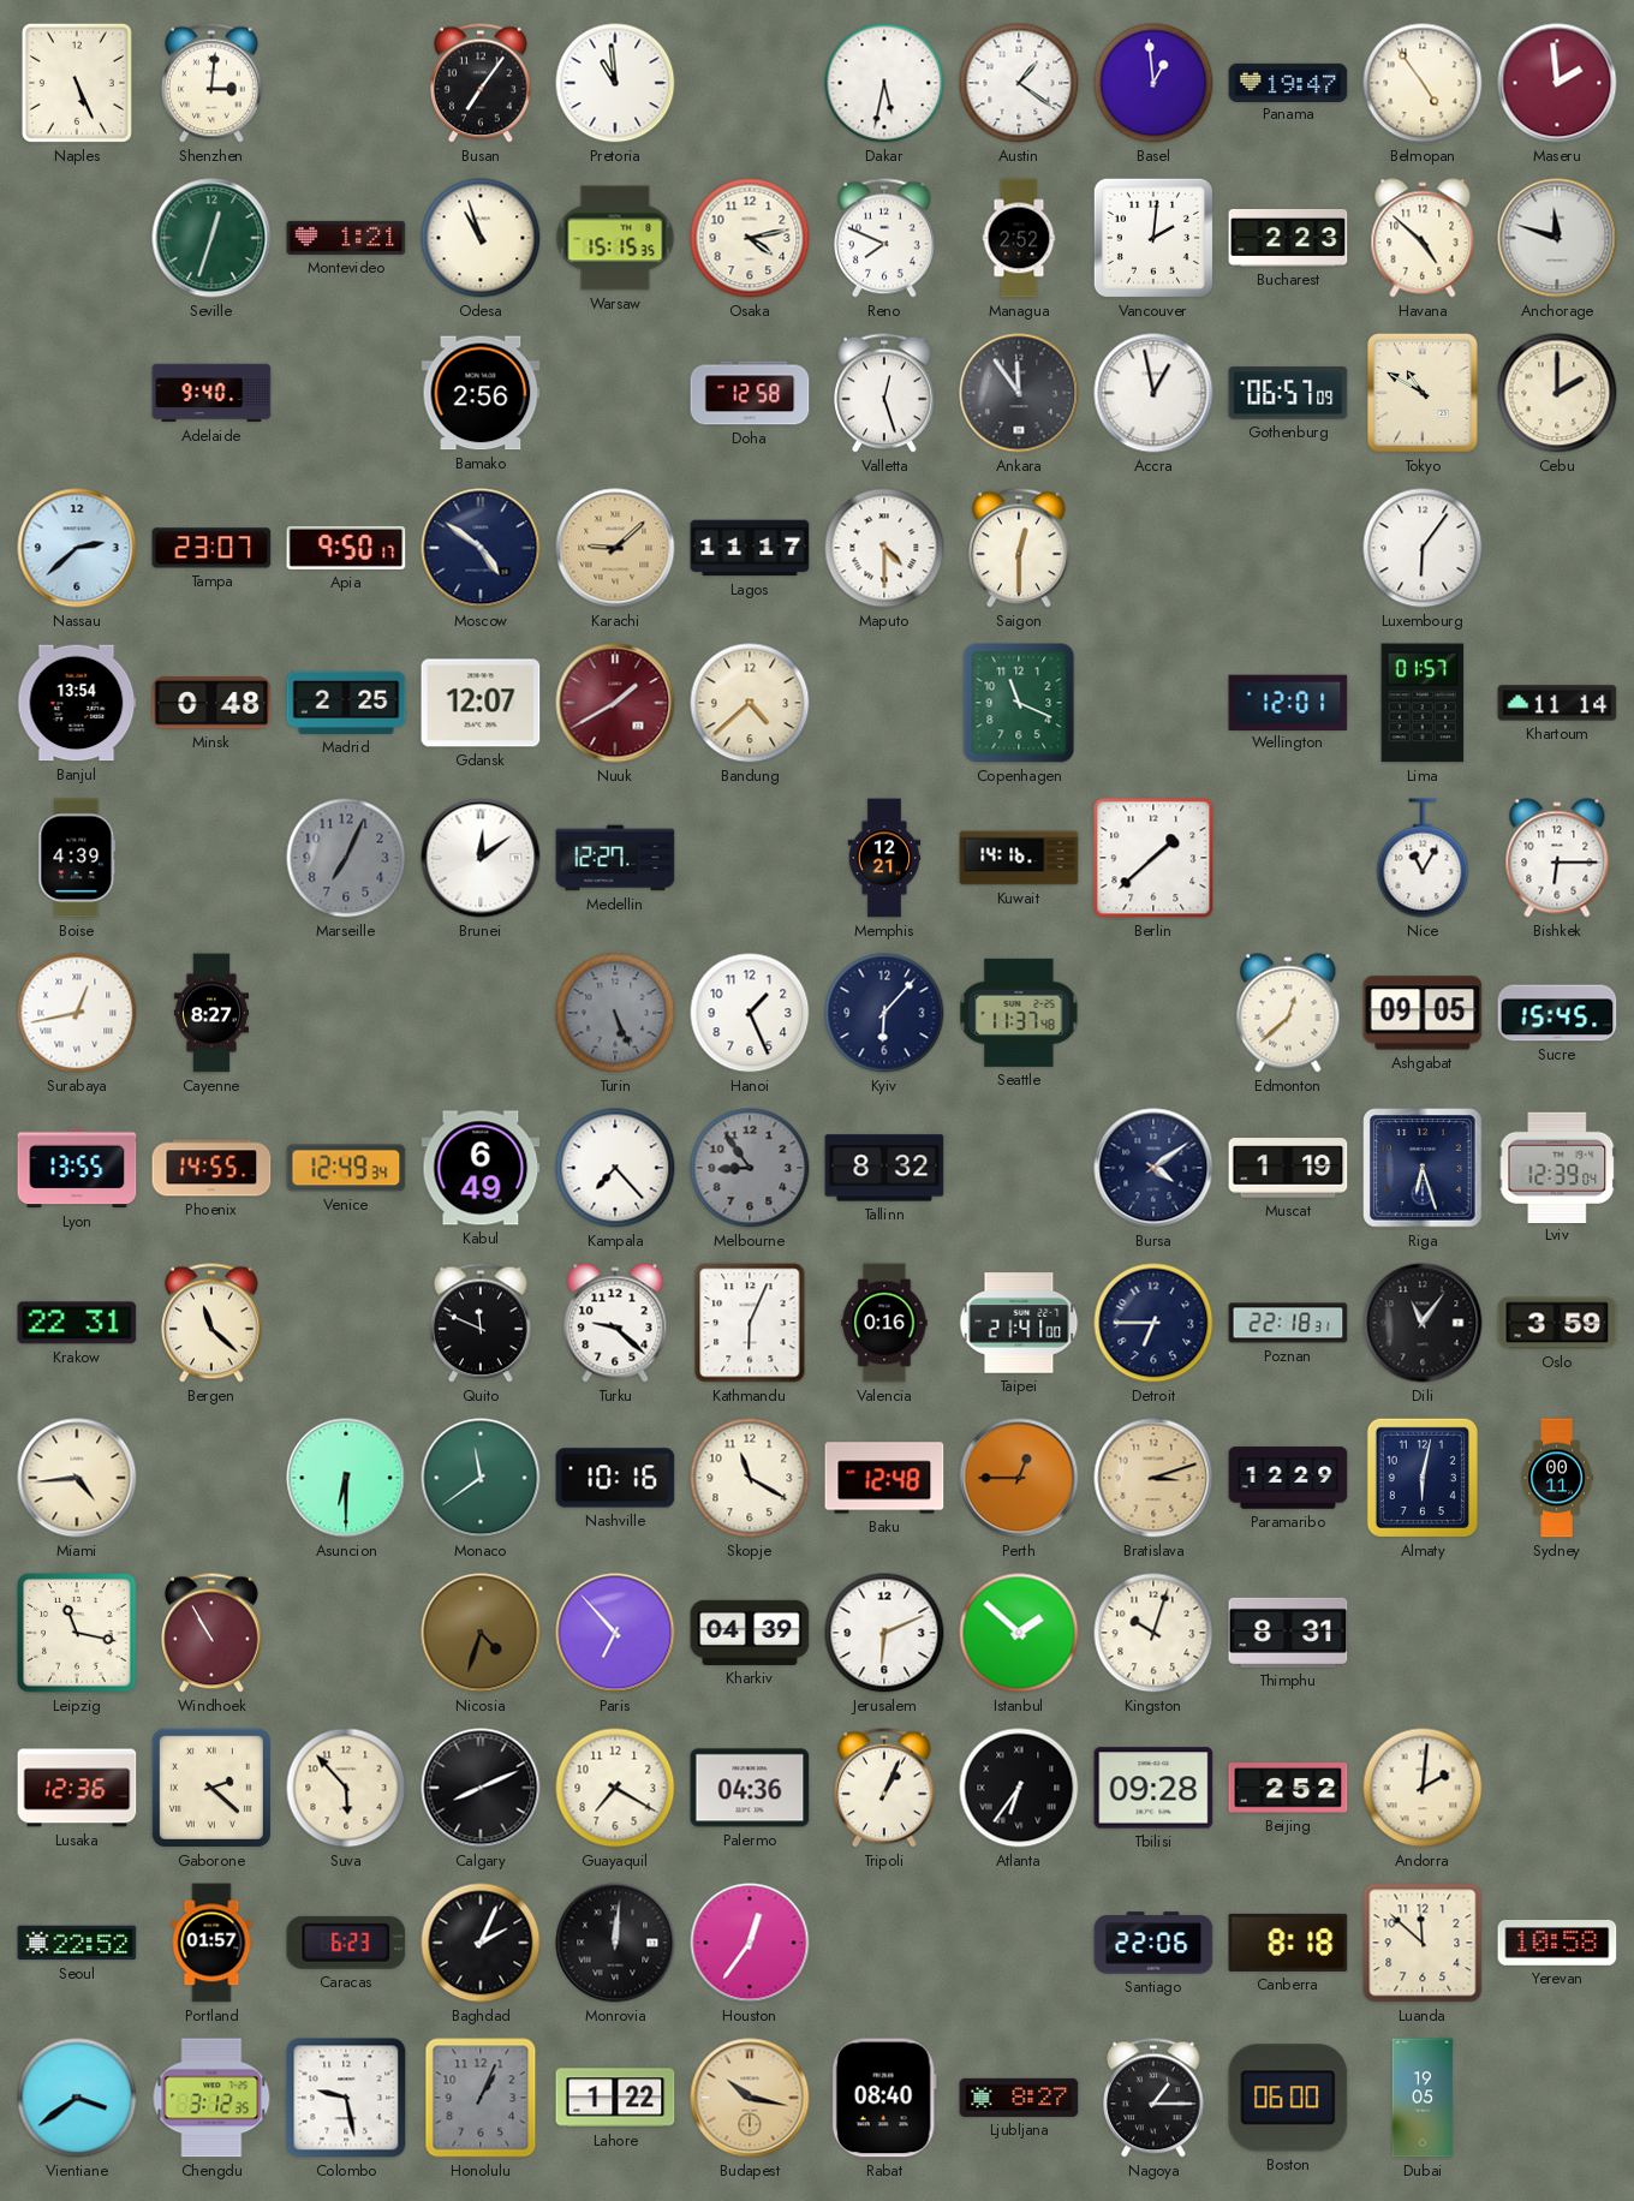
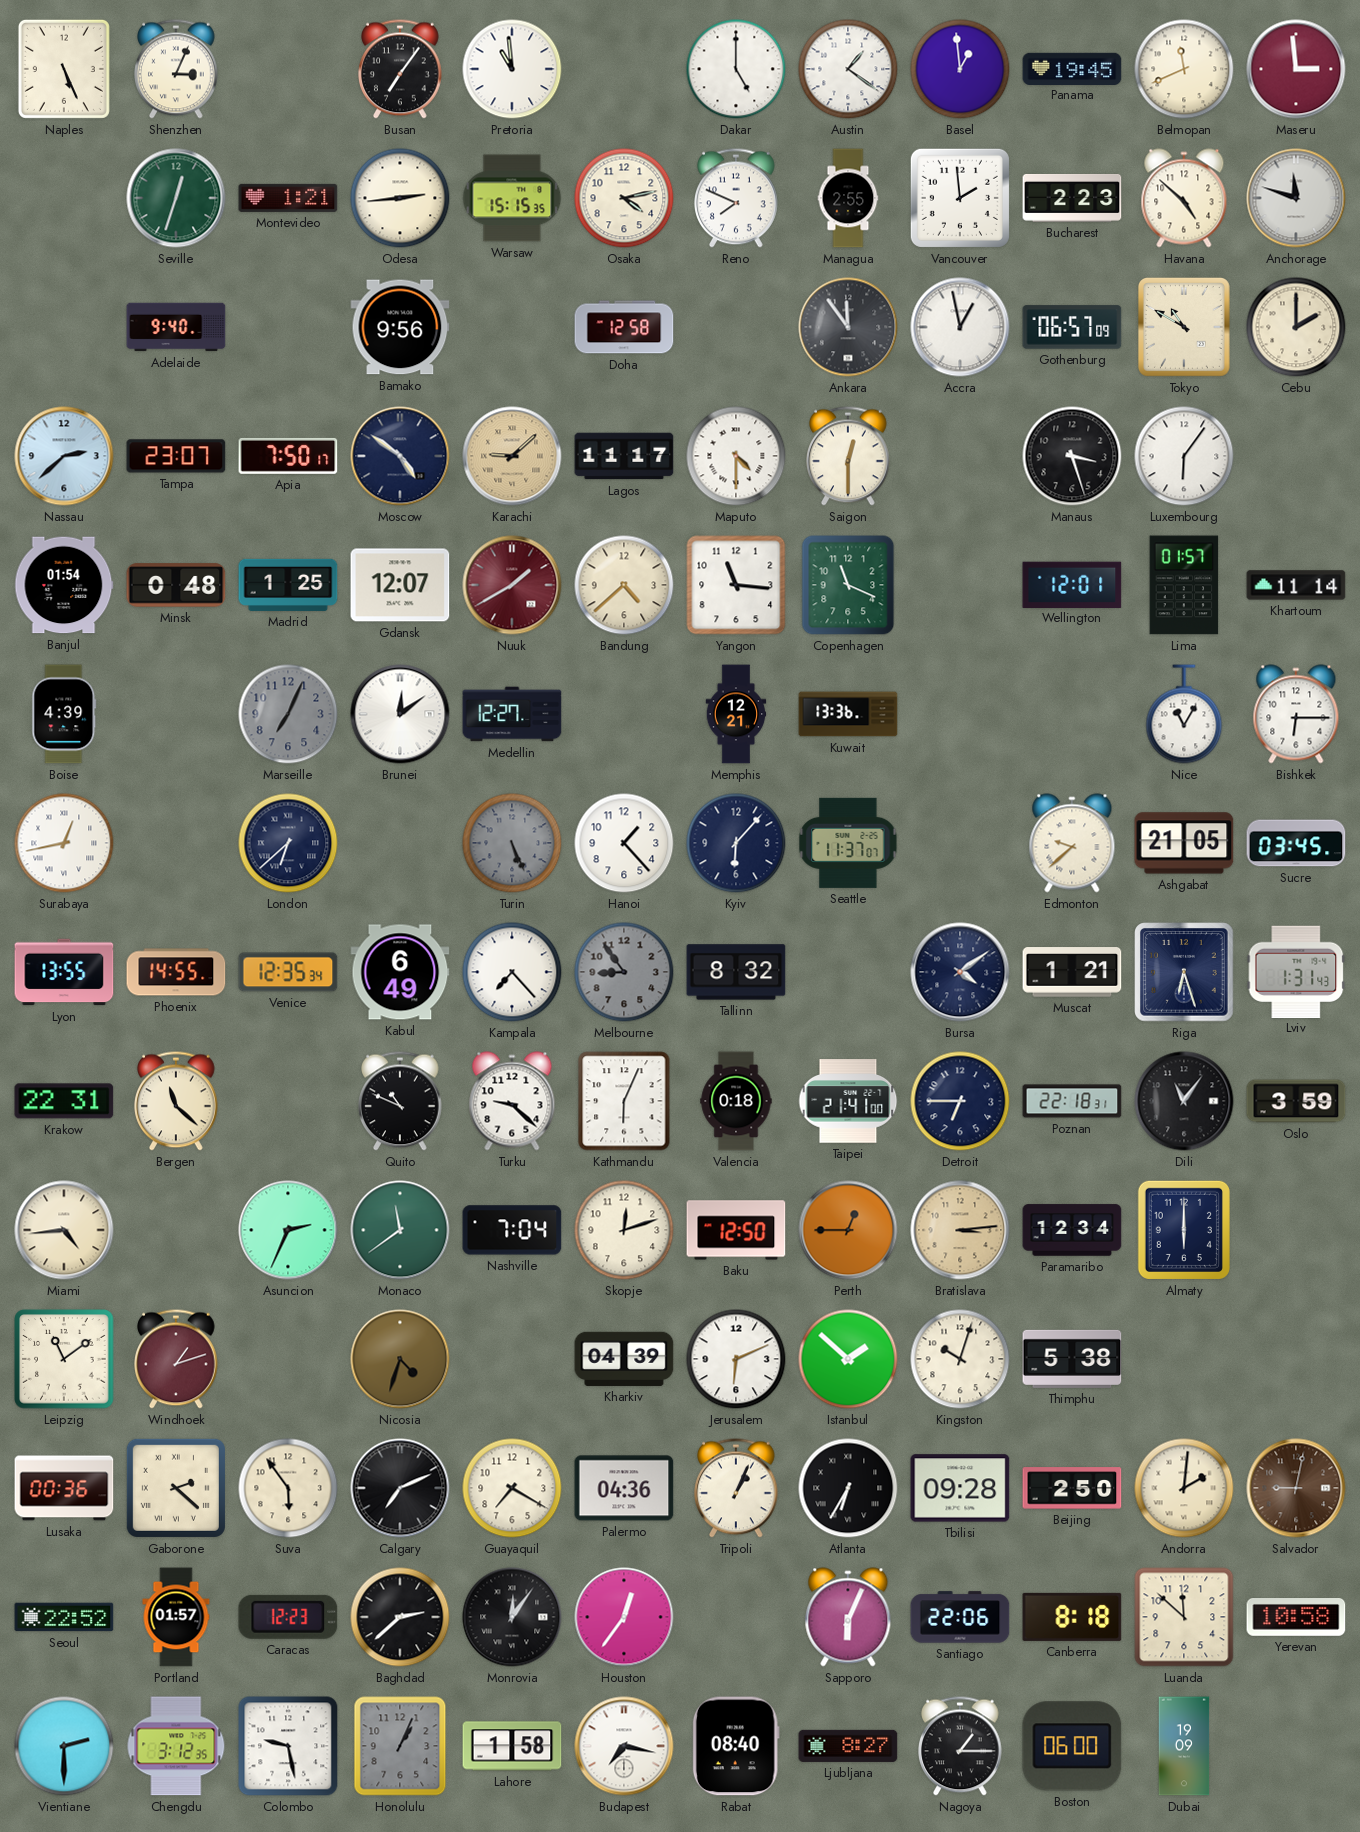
Shenzhen: 3:01 -> 3:04 (177, 69)
Dakar: 5:32 -> 5:00 (736, 69)
Panama: 19:47 -> 19:45 (1072, 68)
Belmopan: 4:54 -> 11:41 (1184, 69)
Maseru: 1:59 -> 2:59 (1296, 69)
Odesa: 10:57 -> 2:44 (400, 198)
Managua: 2:52 -> 2:55 (848, 198)
Vancouver: 2:01 -> 1:59 (960, 198)
Bamako: 2:56 -> 9:56 (400, 327)
Valletta: 12:27 -> none (885, 393)
Apia: 9:50 -> 7:50 (288, 456)
Manaus: none -> 3:27 (1072, 456)
Banjul: 13:54 -> 01:54 (64, 585)
Madrid: 2:25 -> 1:25 (288, 585)
Yangon: none -> 11:16 (736, 585)
Kuwait: 14:16 -> 13:36 (848, 714)
Berlin: 1:38 -> none (1153, 858)
Cayenne: 8:27 -> none (211, 1013)
London: none -> 6:38 (288, 843)
Hanoi: 1:26 -> 1:23 (624, 843)
Seattle: 11:37:48 -> 11:37:07 (848, 843)
Edmonton: 12:38 -> 9:38 (1072, 843)
Ashgabat: 09:05 -> 21:05 (1184, 843)
Sucre: 15:45 -> 03:45 (1296, 843)
Venice: 12:49 -> 12:35 (288, 972)
Muscat: 1:19 -> 1:21 (1072, 972)
Lviv: 12:39 -> 1:31 (1296, 971)
Quito: 11:49 -> 10:49 (401, 1101)
Valencia: 0:16 -> 0:18 (736, 1101)
Asuncion: 6:30 -> 2:34 (288, 1230)
Nashville: 10:16 -> 7:04 (512, 1230)
Skopje: 11:20 -> 12:12 (624, 1230)
Baku: 12:48 -> 12:50 (736, 1230)
Bratislava: 3:12 -> 3:14 (960, 1230)
Paramaribo: 12:29 -> 12:34 (1072, 1230)
Almaty: 6:02 -> 6:00 (1184, 1230)
Sydney: 00:11 -> none (1557, 1478)
Leipzig: 11:17 -> 11:09 (64, 1359)
Windhoek: 10:55 -> 1:12 (177, 1359)
Paris: 6:53 -> none (615, 1633)
Thimphu: 8:31 -> 5:38 (1072, 1359)
Lusaka: 12:36 -> 00:36 (64, 1488)
Suva: 5:53 -> 5:54 (288, 1488)
Calgary: 8:11 -> 7:11 (400, 1488)
Atlanta: 6:36 -> 6:35 (848, 1488)
Beijing: 2:52 -> 2:50 (1072, 1488)
Salvador: none -> 9:02 (1296, 1488)
Caracas: 6:23 -> 12:23 (288, 1617)
Baghdad: 2:04 -> 2:38 (400, 1617)
Monrovia: 12:01 -> 12:06 (512, 1617)
Sapporo: none -> 6:04 (848, 1617)
Vientiane: 3:39 -> 2:30 (64, 1746)
Lahore: 1:22 -> 1:58 (512, 1746)
Budapest: 10:17 -> 7:17 (624, 1746)
Budapest dial: champagne -> white (624, 1746)
Dubai: 19:05 -> 19:09 (1184, 1746)
